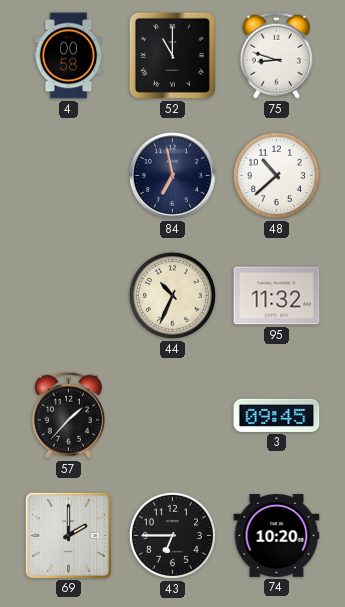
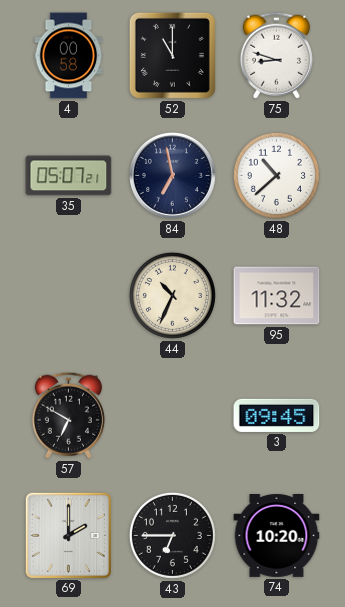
35: none -> 05:07 (69, 176)
57: 1:37 -> 6:50 (68, 415)
